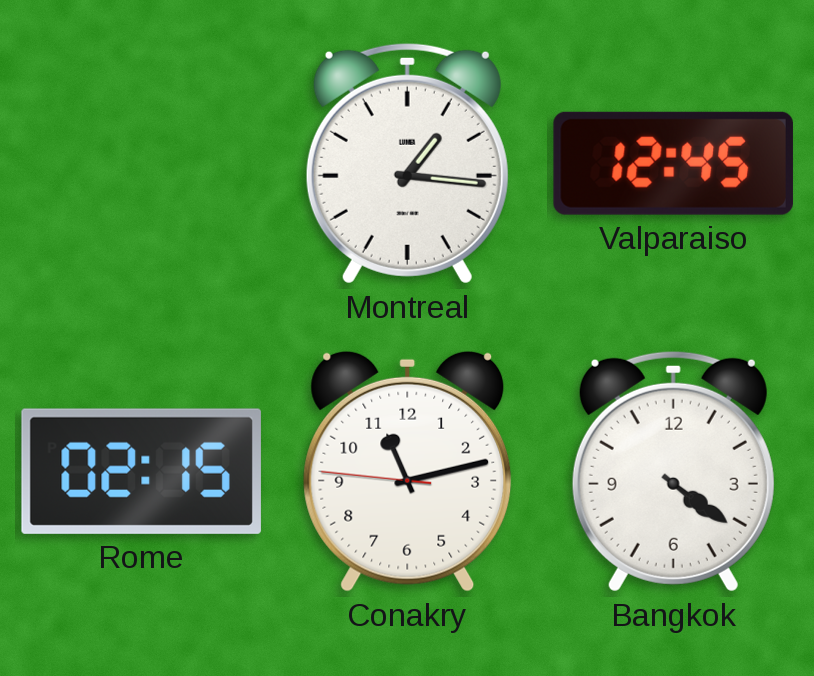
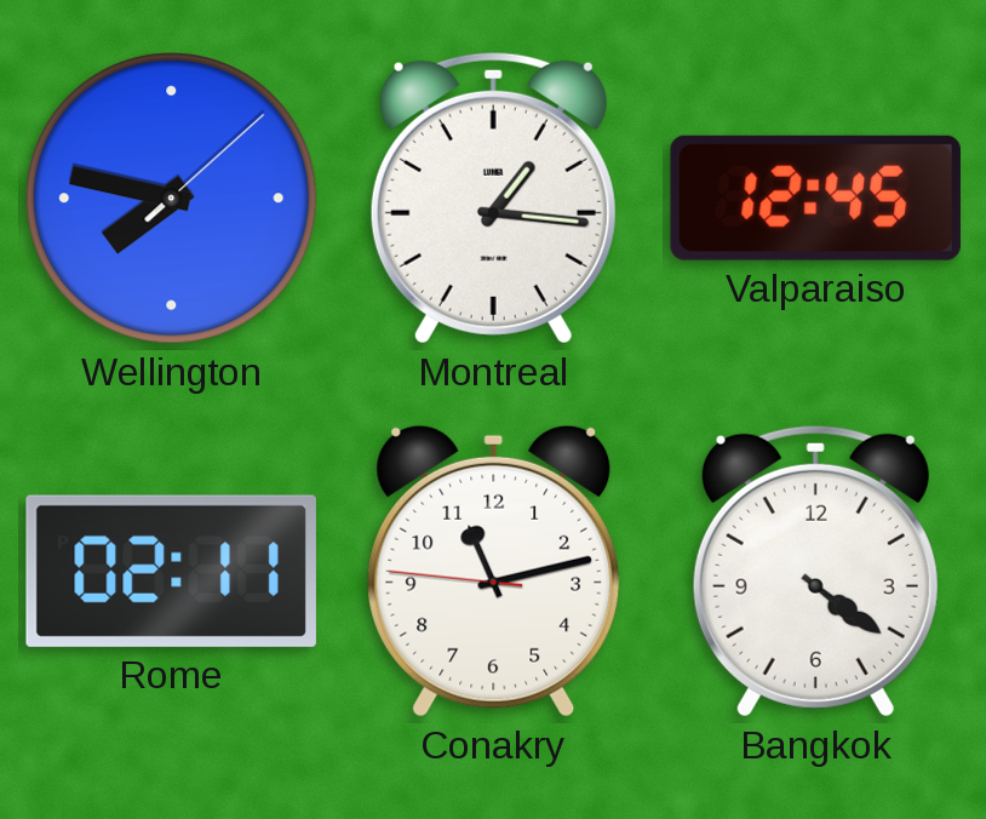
Wellington: none -> 7:47 (172, 199)
Rome: 02:15 -> 02:11 (171, 571)
